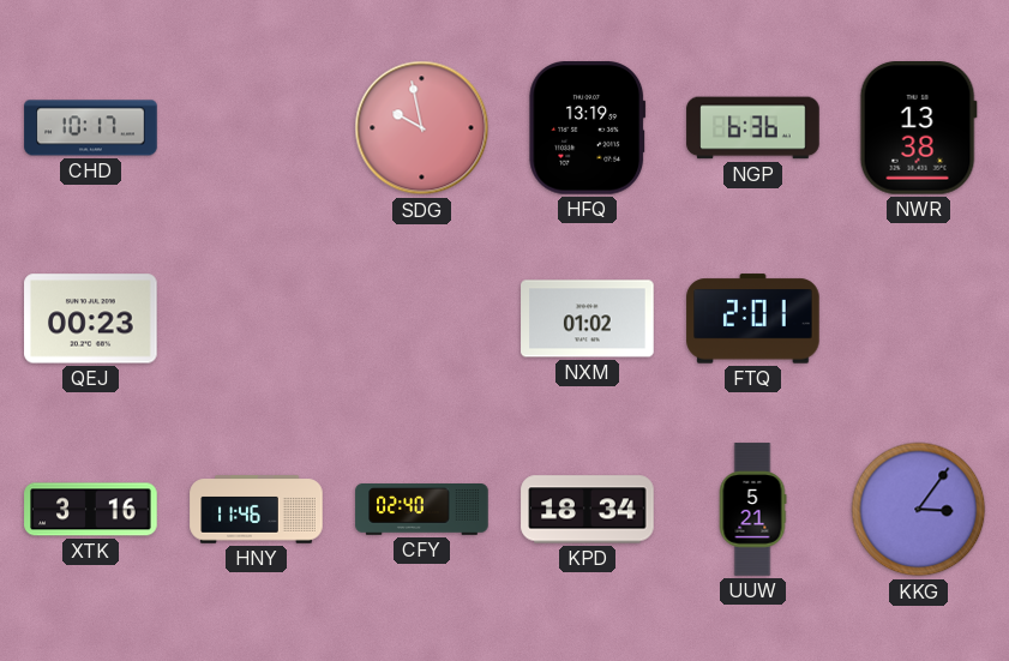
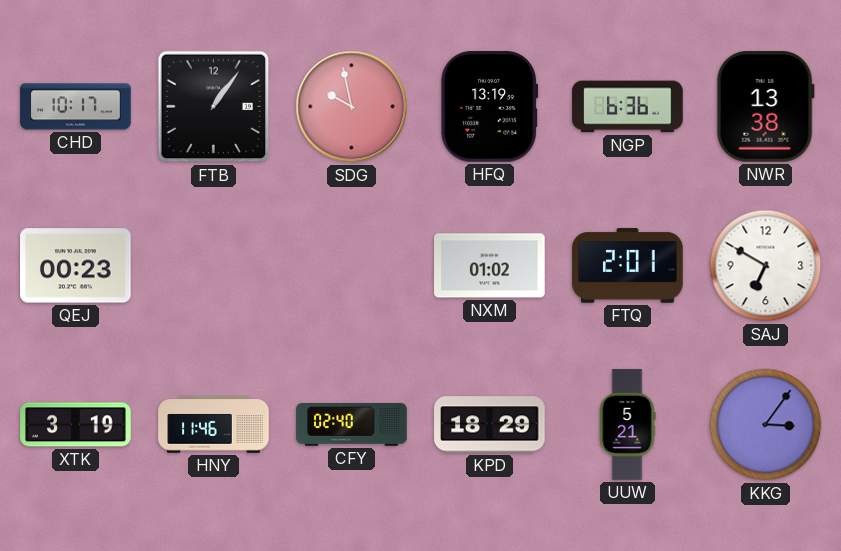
FTB: none -> 1:06 (214, 107)
SAJ: none -> 6:50 (766, 266)
XTK: 3:16 -> 3:19 (76, 425)
KPD: 18:34 -> 18:29 (490, 425)
